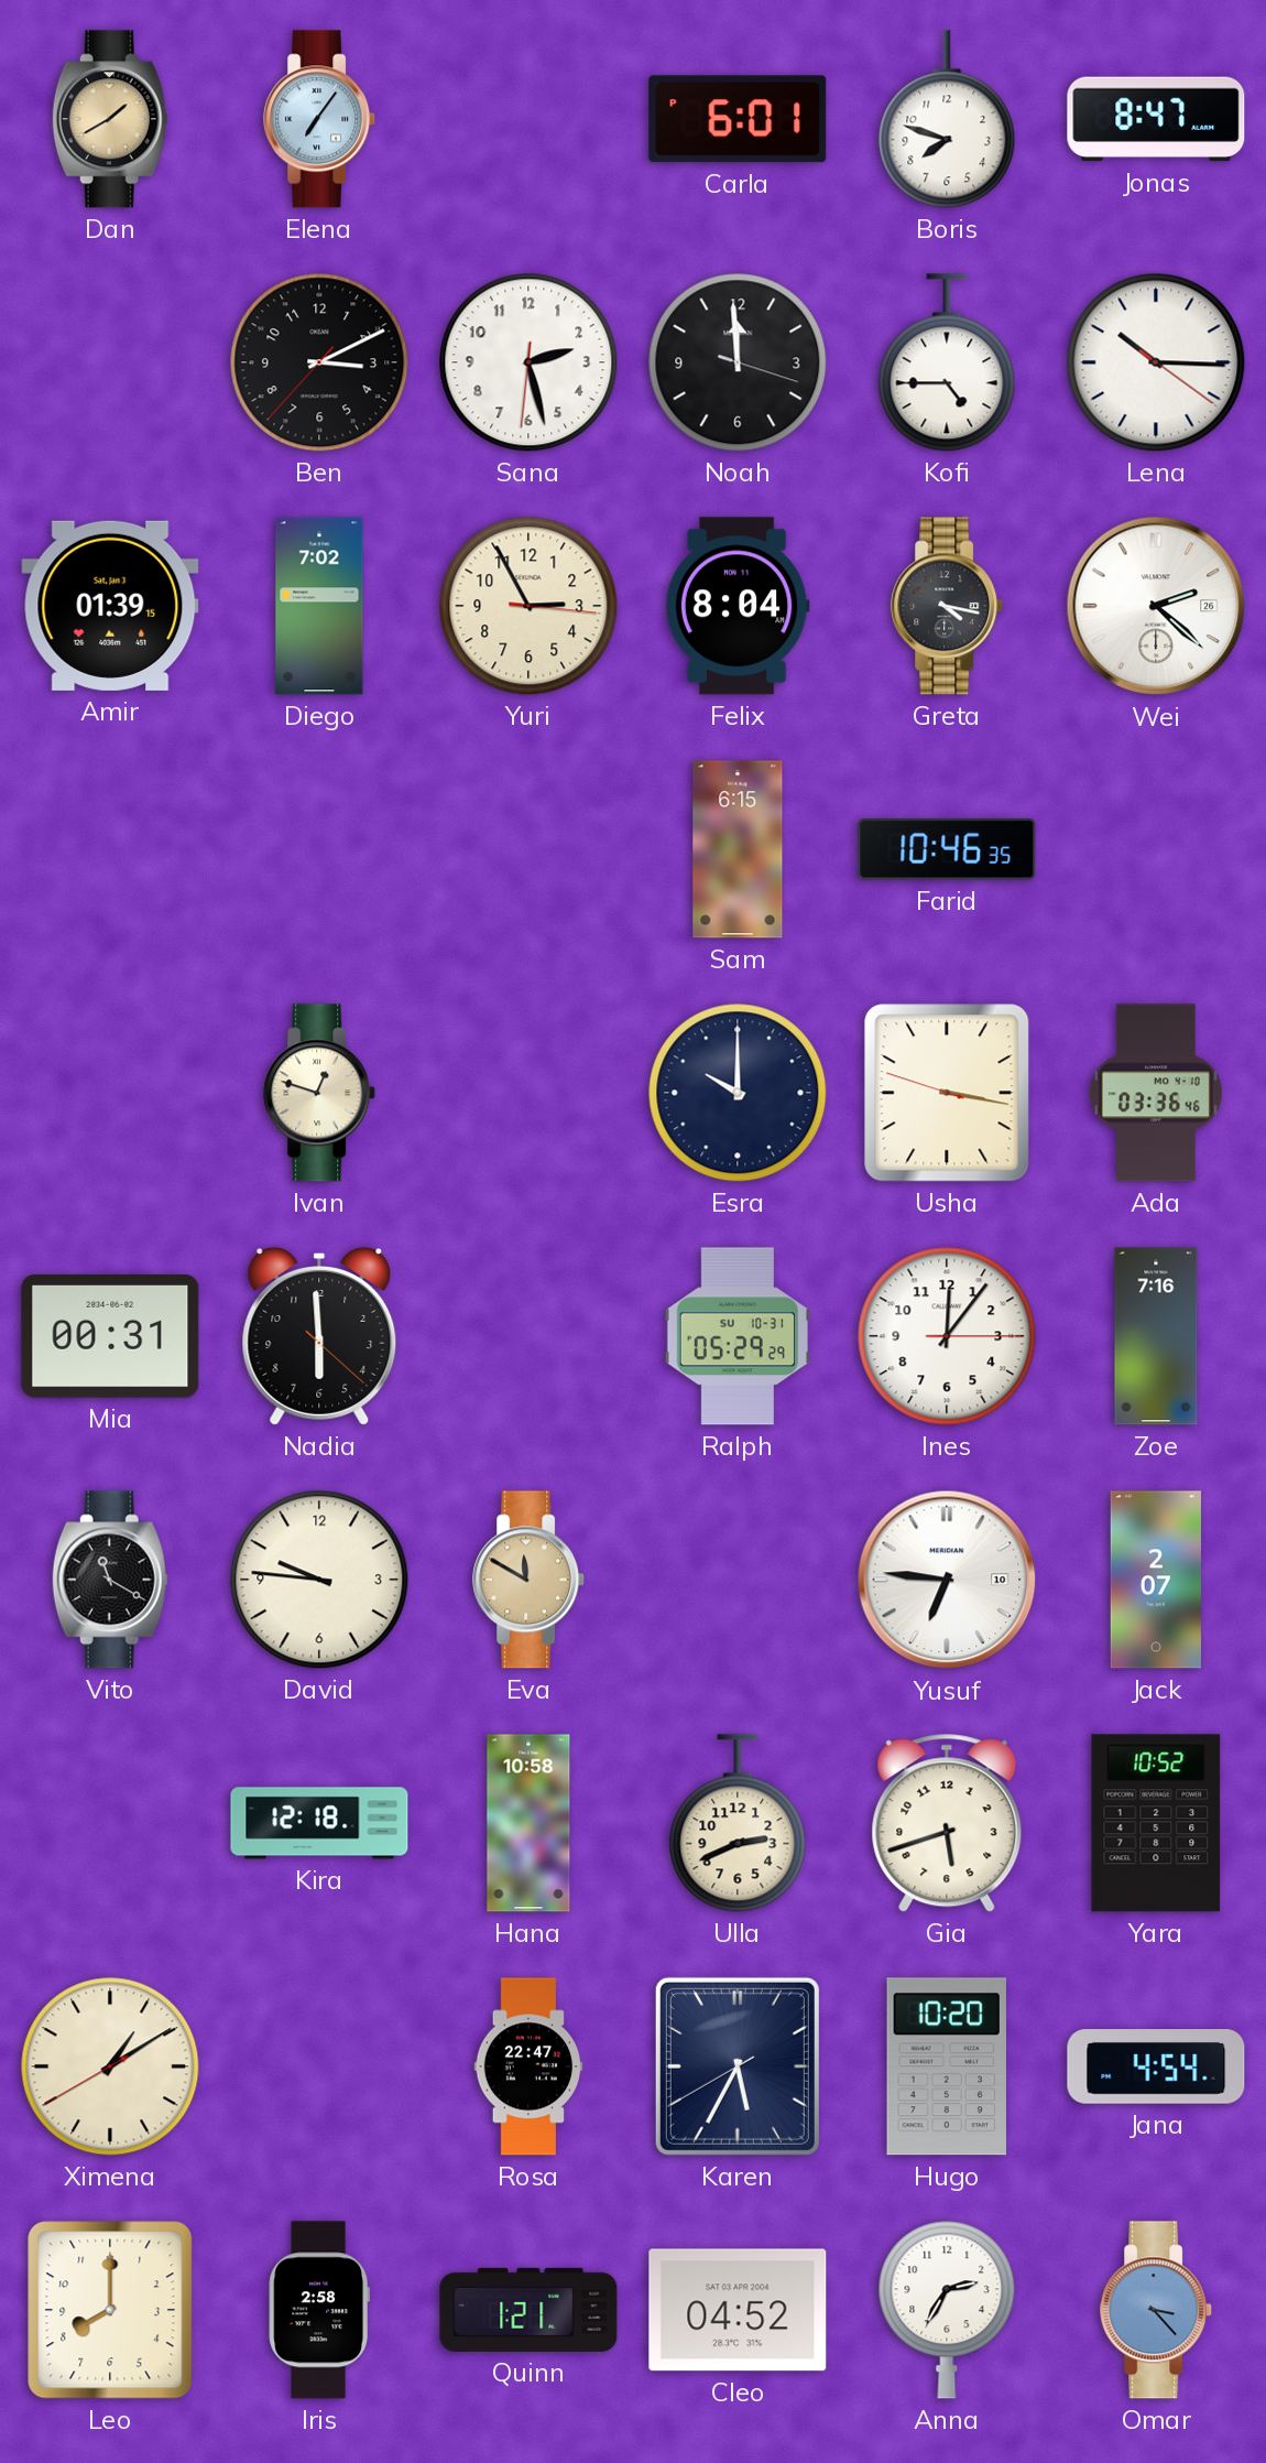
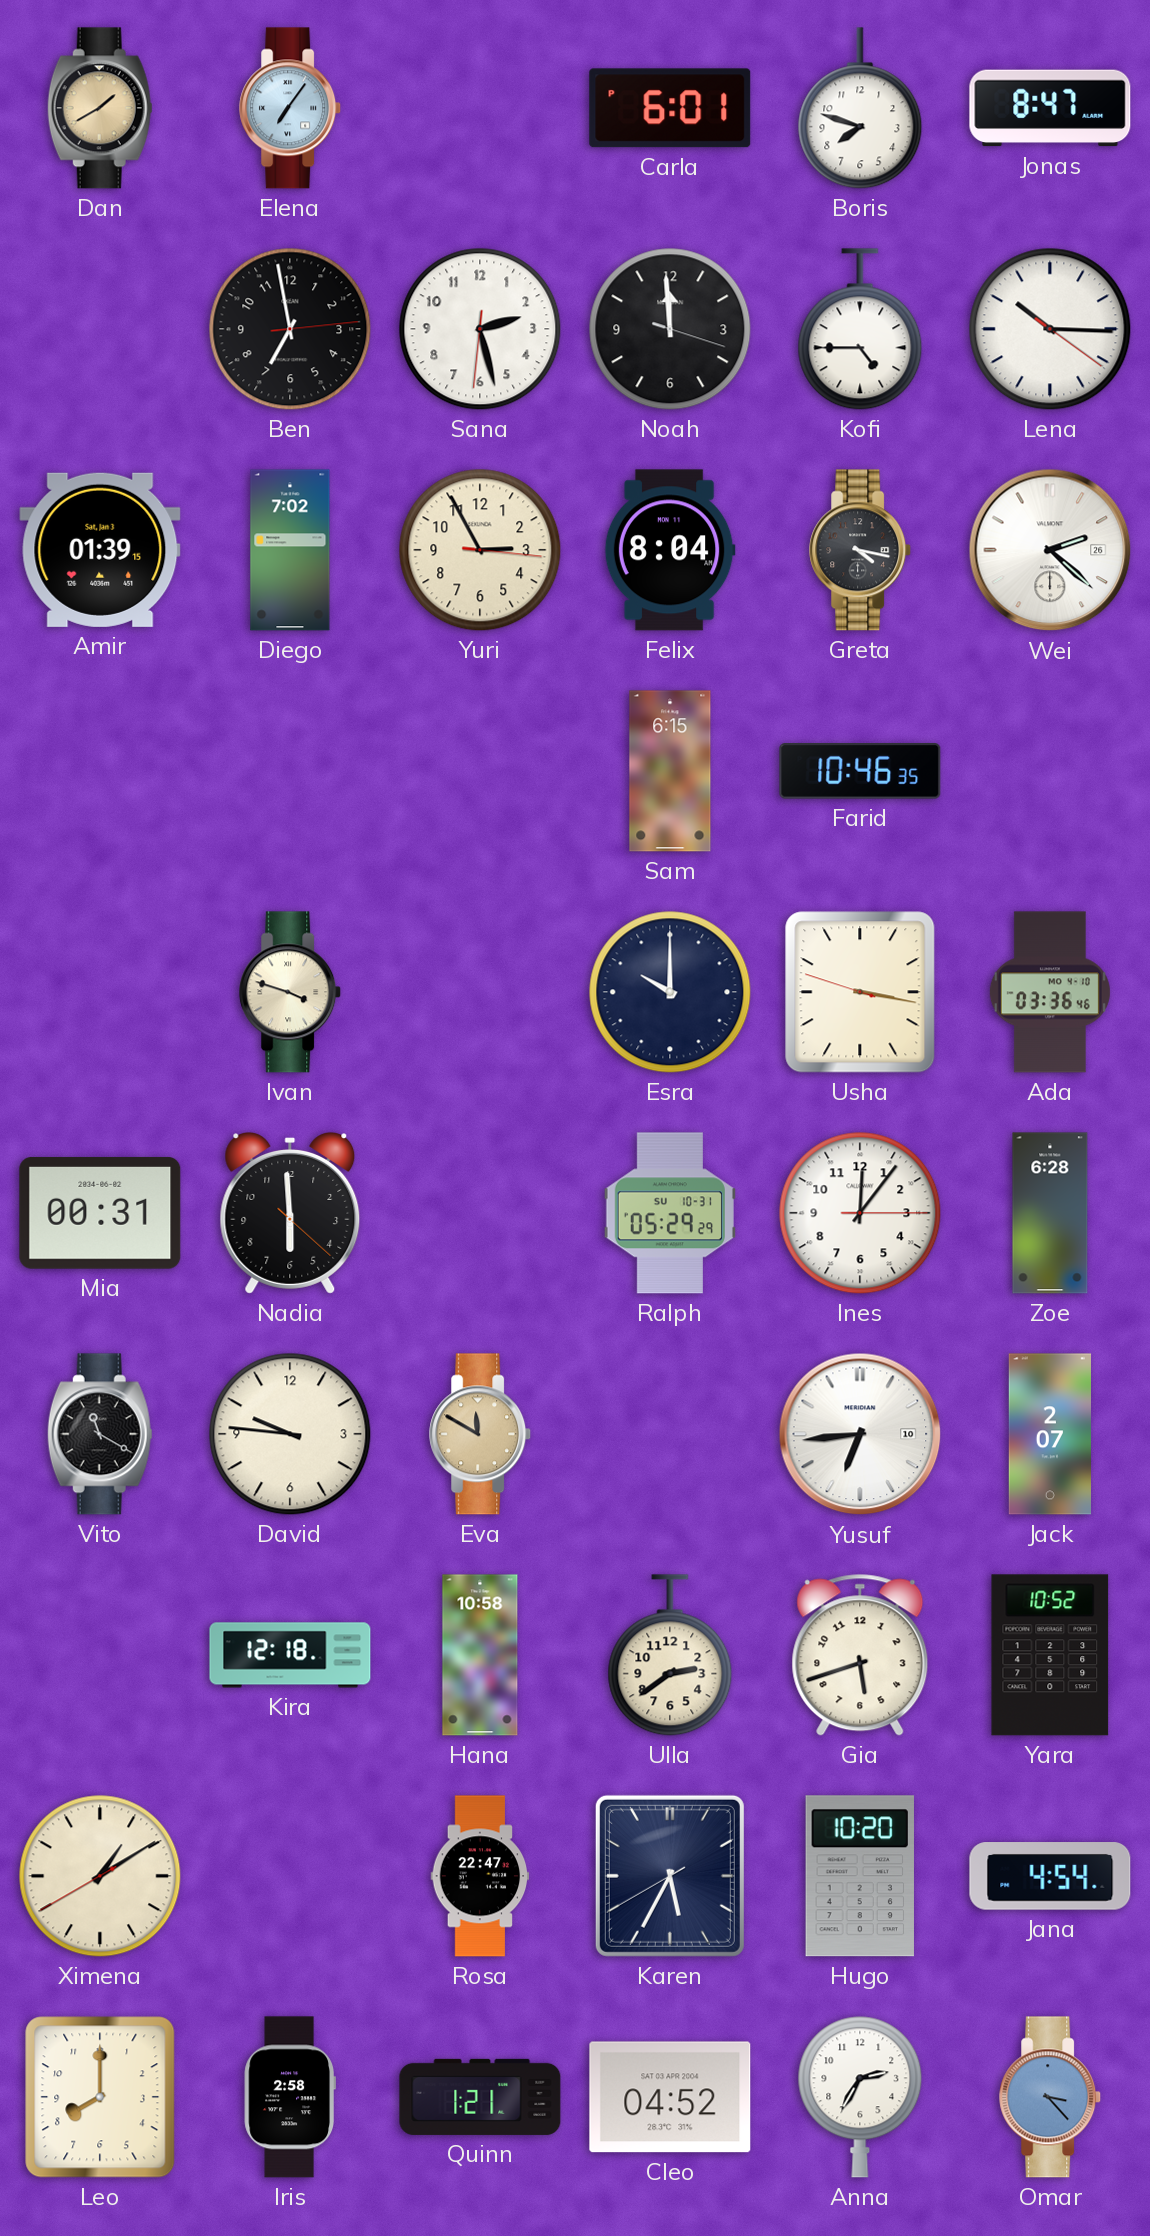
Ben: 3:10 -> 6:58 (290, 329)
Ivan: 12:48 -> 3:48 (291, 992)
Zoe: 7:16 -> 6:28 (1050, 1213)
Yusuf: 6:46 -> 6:44 (860, 1434)
Ulla: 2:41 -> 2:39 (670, 1655)
